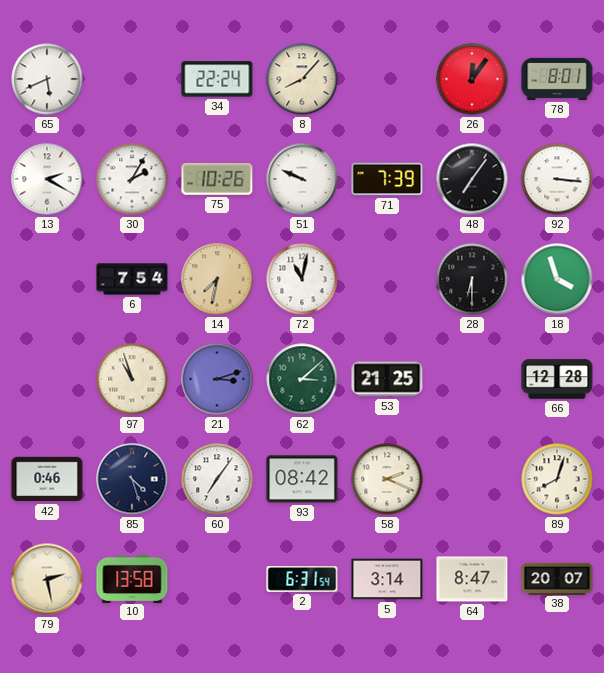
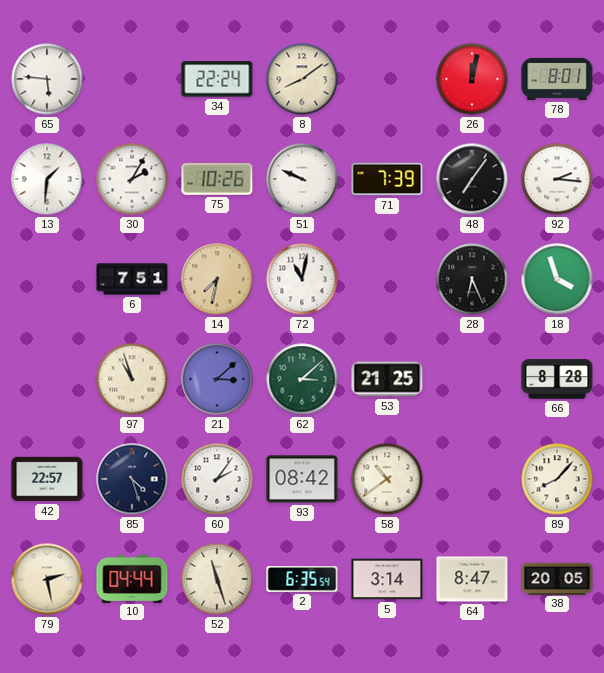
65: 5:41 -> 5:46 (47, 79)
8: 8:07 -> 8:09 (302, 79)
26: 12:06 -> 12:02 (472, 79)
13: 2:20 -> 1:31 (47, 179)
92: 3:16 -> 2:16 (557, 179)
6: 7:54 -> 7:51 (132, 279)
28: 6:30 -> 6:26 (472, 279)
21: 3:12 -> 3:08 (217, 379)
66: 12:28 -> 8:28 (557, 379)
42: 0:46 -> 22:57 (47, 479)
60: 7:06 -> 2:06 (217, 479)
58: 2:19 -> 10:39 (387, 479)
89: 8:03 -> 8:07 (557, 479)
10: 13:58 -> 04:44 (132, 578)
52: none -> 11:27 (217, 579)
2: 6:31 -> 6:35 (302, 580)
38: 20:07 -> 20:05 (557, 578)
